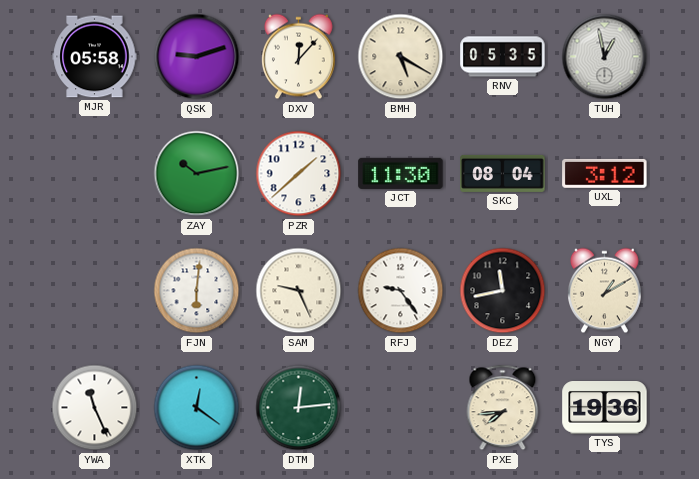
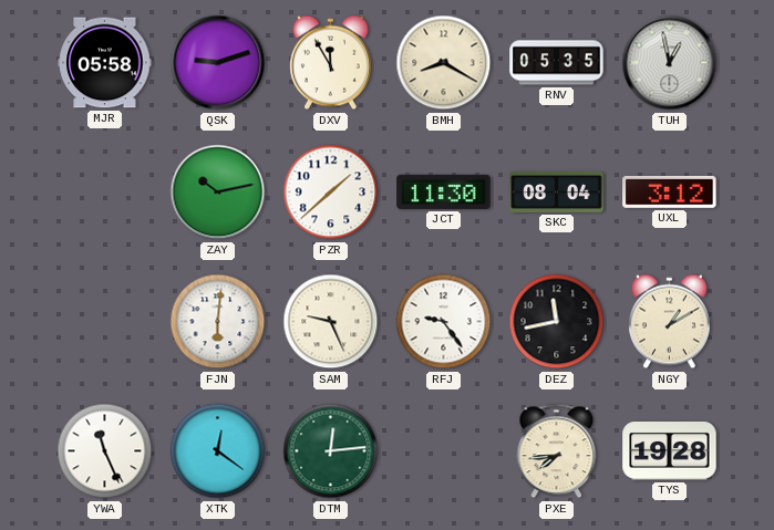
DXV: 12:07 -> 11:55 (331, 63)
BMH: 5:20 -> 8:20 (444, 63)
TYS: 19:36 -> 19:28 (670, 451)
